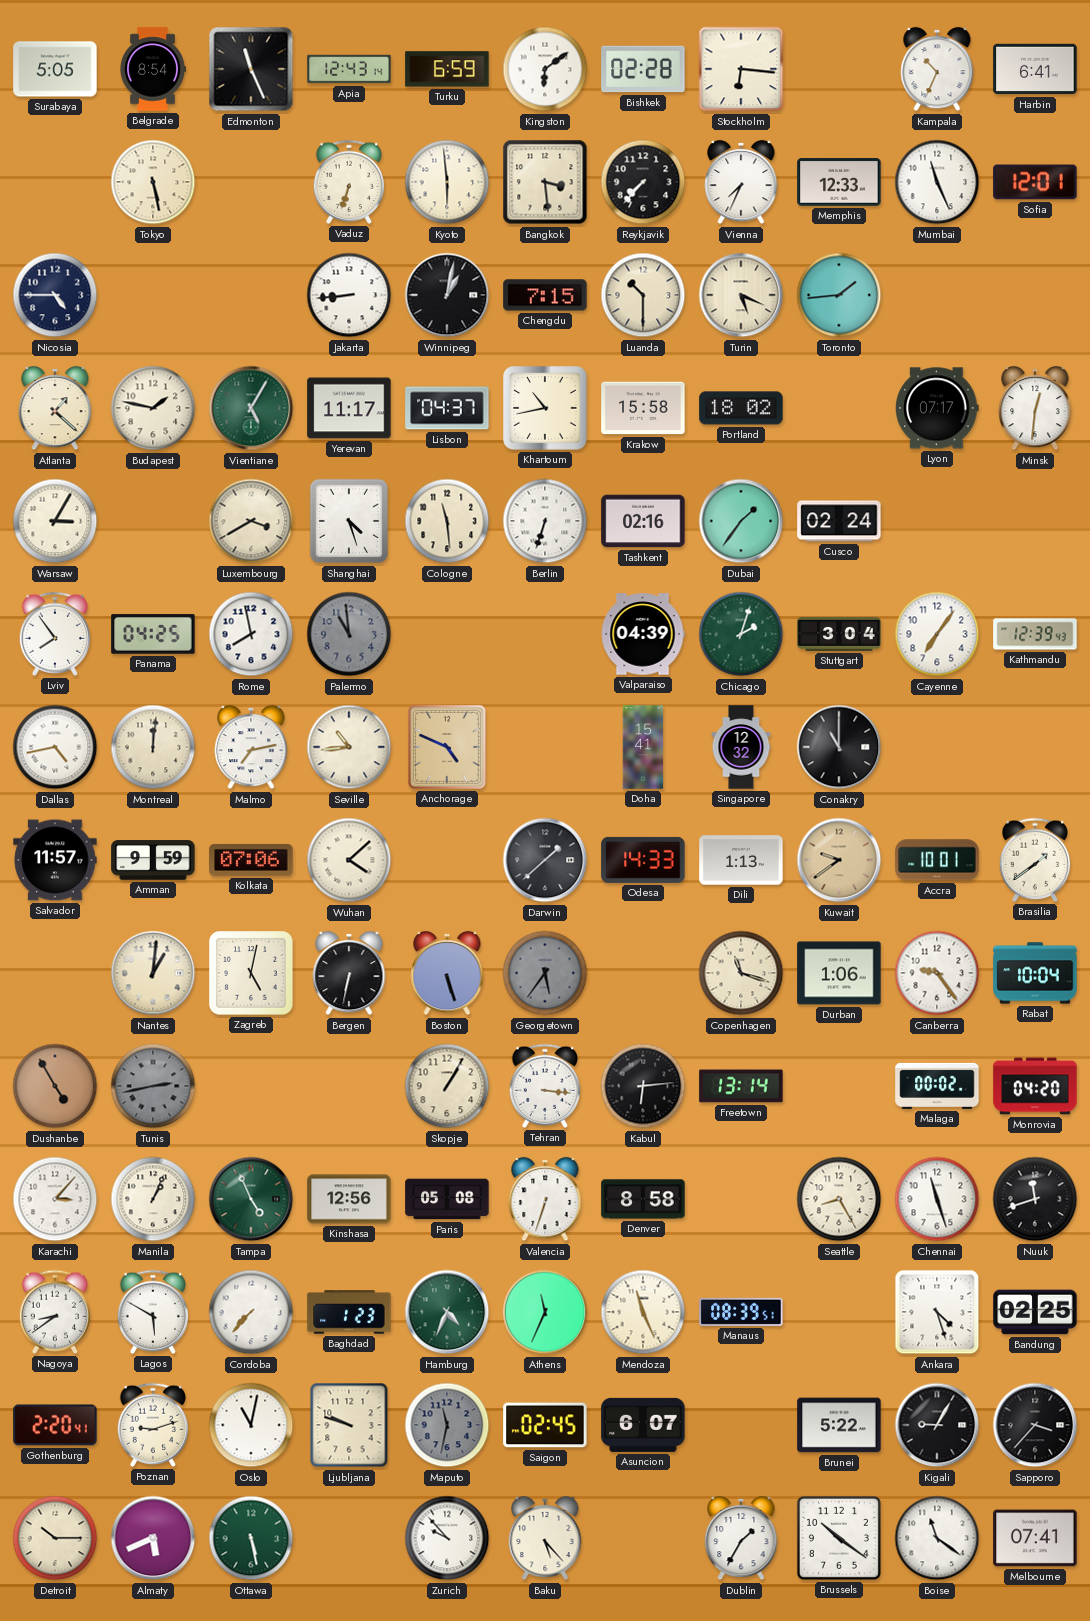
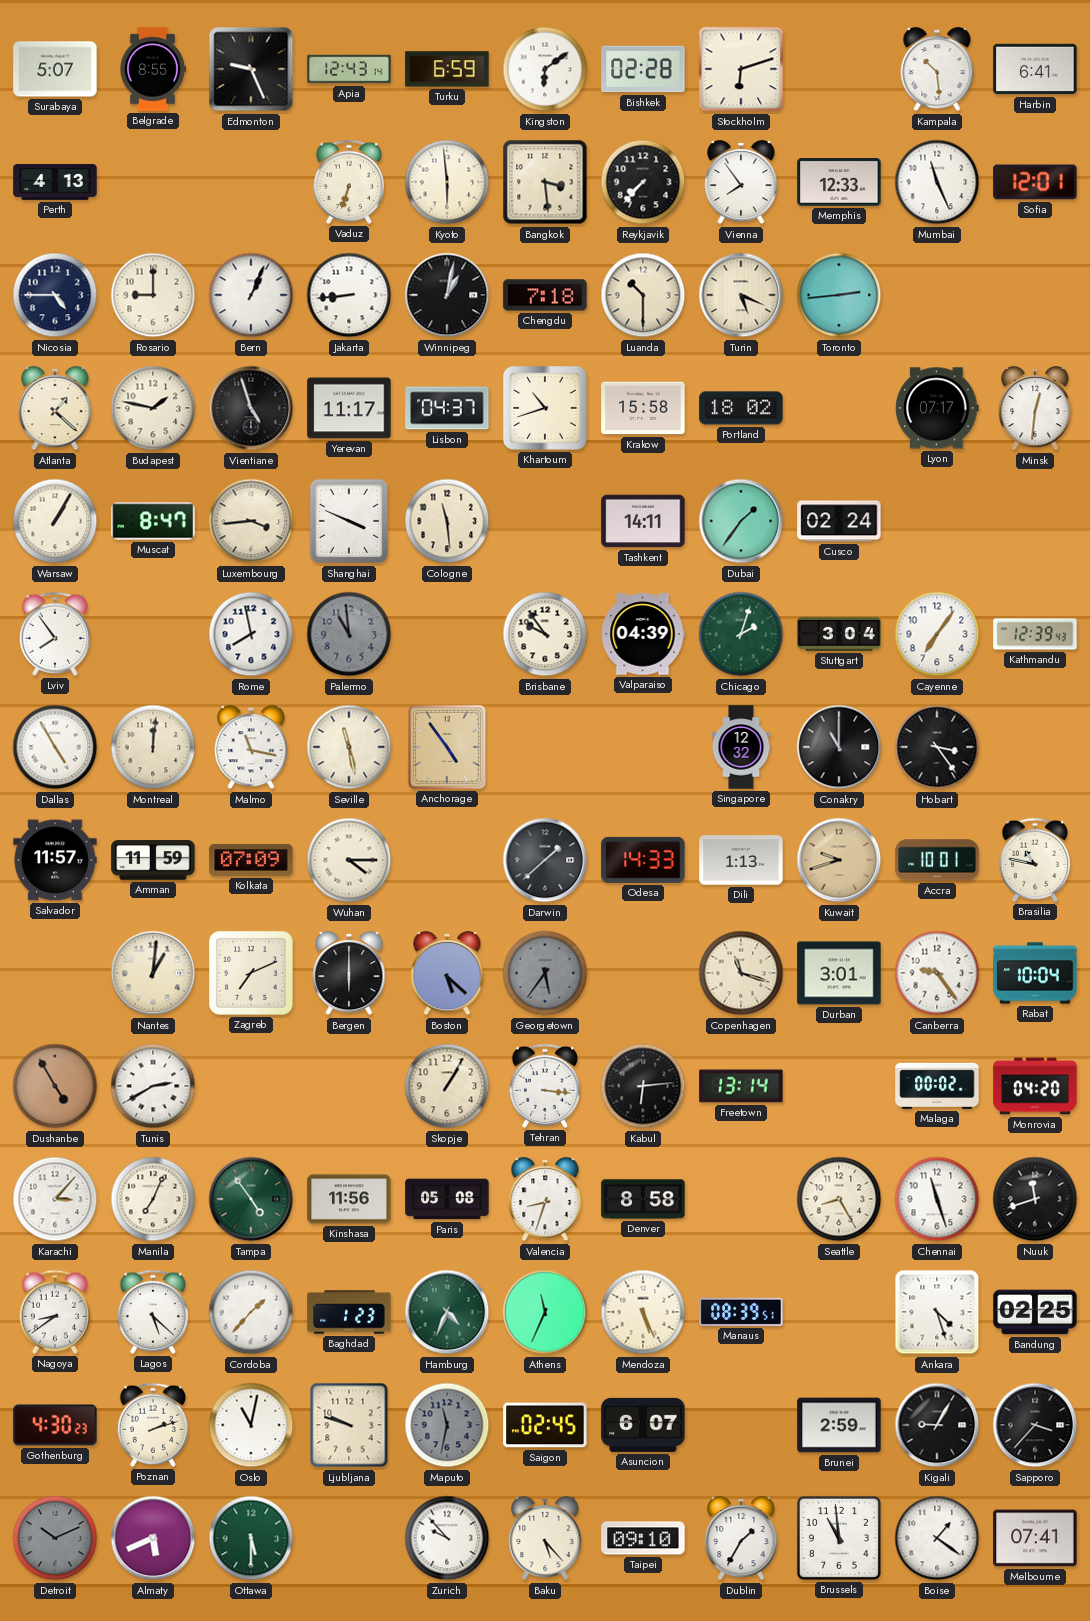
Surabaya: 5:05 -> 5:07 (55, 69)
Belgrade: 8:54 -> 8:55 (153, 69)
Edmonton: 11:26 -> 9:26 (251, 69)
Stockholm: 6:16 -> 6:12 (741, 69)
Kampala: 10:34 -> 10:29 (937, 69)
Perth: none -> 4:13 (55, 182)
Tokyo: 5:28 -> none (153, 182)
Vienna: 7:34 -> 7:54 (741, 182)
Rosario: none -> 9:00 (153, 295)
Bern: none -> 1:04 (251, 295)
Chengdu: 7:15 -> 7:18 (545, 295)
Toronto: 1:44 -> 2:44 (839, 295)
Vientiane: 5:05 -> 4:57 (251, 408)
Vientiane dial: green -> black (251, 408)
Khartoum: 10:43 -> 10:42 (545, 408)
Warsaw: 3:05 -> 1:05 (55, 521)
Muscat: none -> 8:47 (153, 521)
Luxembourg: 3:40 -> 3:44 (251, 521)
Shanghai: 4:27 -> 3:49 (349, 521)
Berlin: 6:33 -> none (545, 521)
Tashkent: 02:16 -> 14:11 (643, 521)
Panama: 04:25 -> none (153, 634)
Brisbane: none -> 9:54 (545, 634)
Dallas: 4:43 -> 4:55 (55, 747)
Malmo: 7:13 -> 11:17 (251, 747)
Seville: 10:44 -> 11:28 (349, 747)
Anchorage: 4:49 -> 4:54 (447, 747)
Doha: 15:41 -> none (643, 747)
Hobart: none -> 3:24 (937, 747)
Amman: 9:59 -> 11:59 (153, 860)
Kolkata: 07:06 -> 07:09 (251, 860)
Wuhan: 4:08 -> 4:15 (349, 860)
Kuwait: 9:39 -> 9:42 (839, 860)
Brasilia: 1:39 -> 10:47 (1035, 860)
Zagreb: 5:02 -> 7:11 (251, 973)
Bergen: 6:32 -> 6:00 (349, 973)
Boston: 5:27 -> 5:22 (447, 973)
Durban: 1:06 -> 3:01 (839, 973)
Tunis: 2:43 -> 2:40 (153, 1086)
Tunis dial: grey -> white (153, 1086)
Manila: 1:04 -> 7:04 (153, 1199)
Tampa: 4:56 -> 4:54 (251, 1199)
Kinshasa: 12:56 -> 11:56 (349, 1199)
Valencia: 6:33 -> 8:33 (545, 1199)
Lagos: 5:50 -> 5:22 (153, 1312)
Cordoba: 7:37 -> 1:37 (251, 1312)
Mendoza: 11:26 -> 5:26 (643, 1312)
Gothenburg: 2:20 -> 4:30 (55, 1425)
Poznan: 9:12 -> 2:12 (153, 1425)
Brunei: 5:22 -> 2:59 (839, 1425)
Detroit: 10:15 -> 10:11 (55, 1538)
Detroit dial: cream -> grey (55, 1538)
Ottawa: 5:28 -> 5:30 (251, 1538)
Taipei: none -> 09:10 (643, 1538)
Brussels: 10:21 -> 10:59 (839, 1538)
Boise: 11:21 -> 1:21 (937, 1538)
